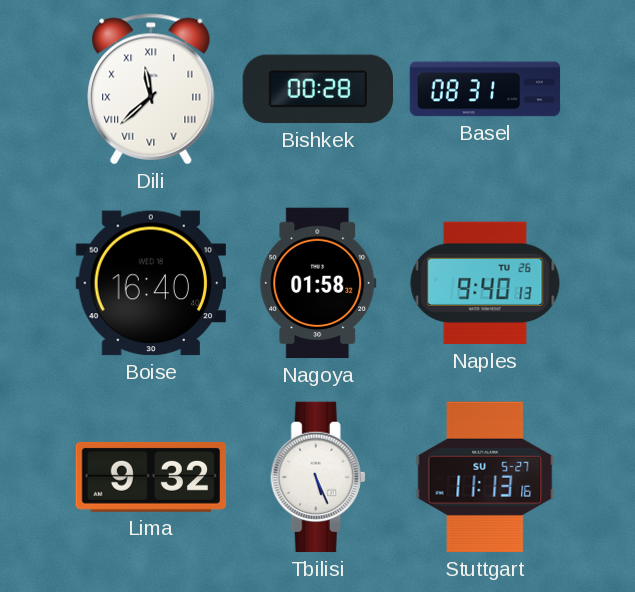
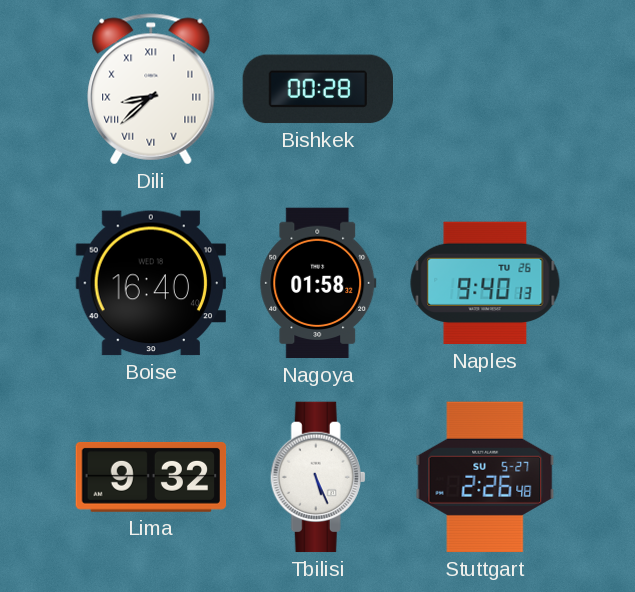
Dili: 11:38 -> 8:38 (151, 89)
Basel: 08:31 -> none (485, 89)
Stuttgart: 11:13 -> 2:26 (485, 477)
